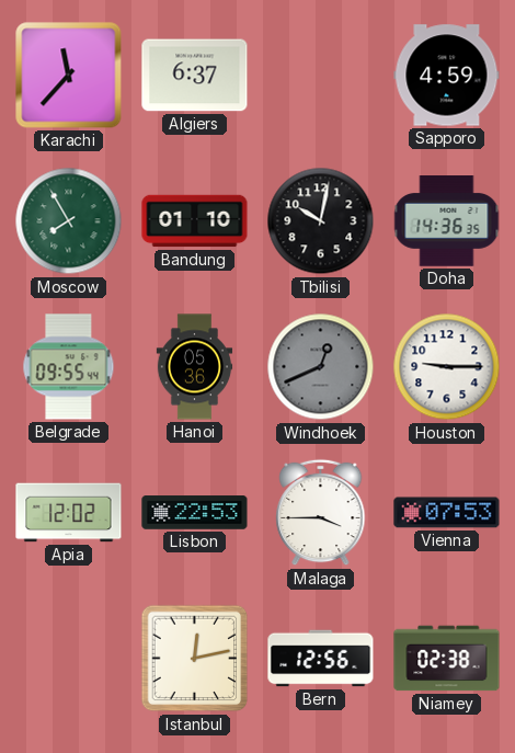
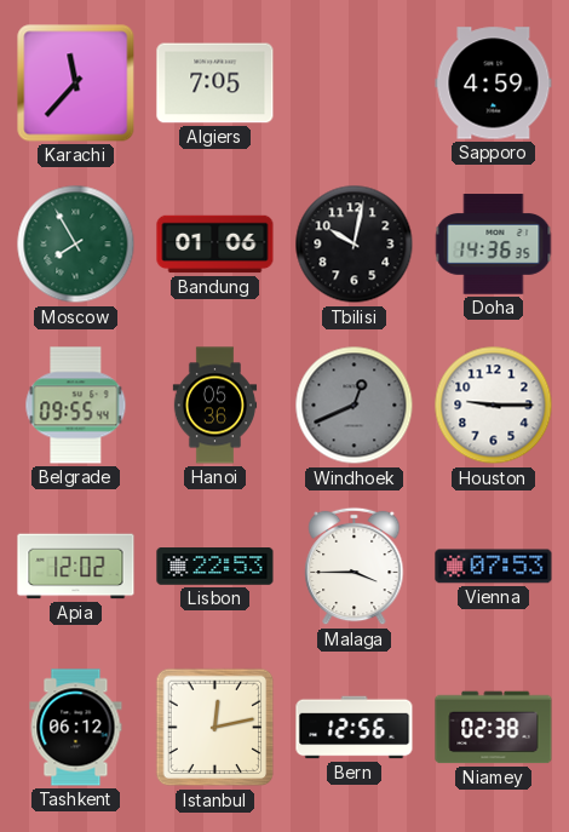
Algiers: 6:37 -> 7:05 (215, 84)
Bandung: 01:10 -> 01:06 (215, 245)
Tashkent: none -> 06:12 (76, 728)
